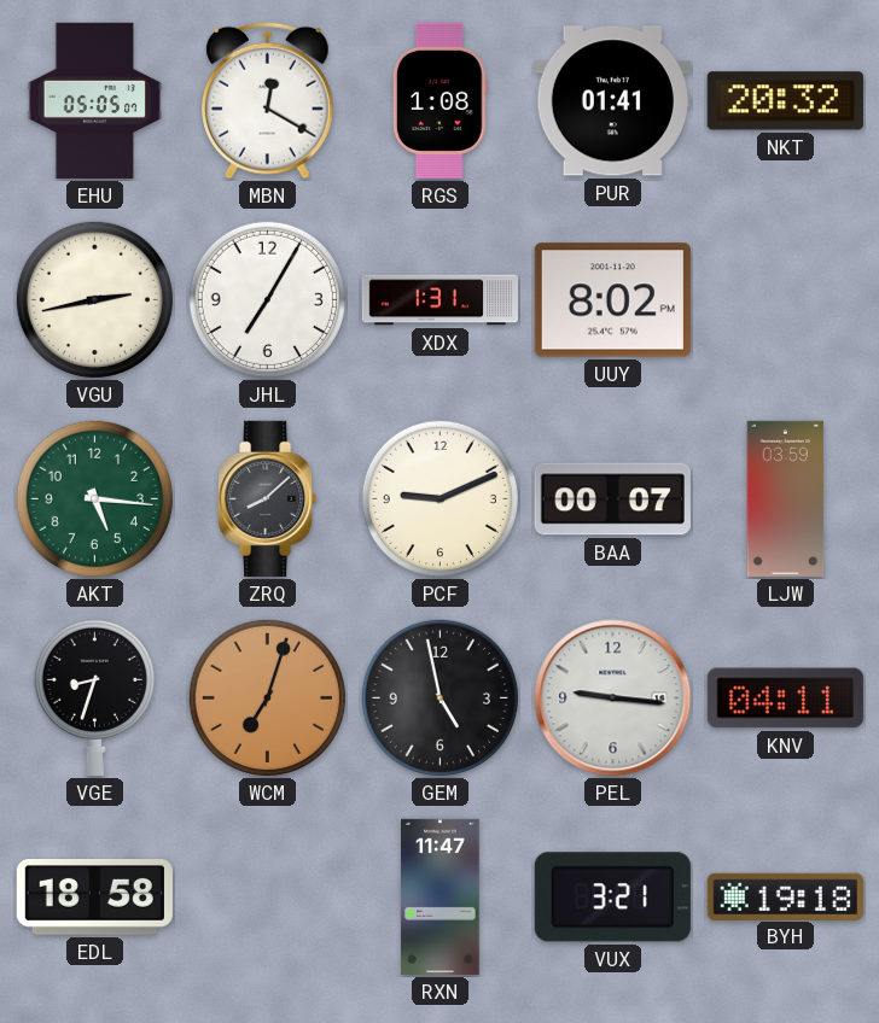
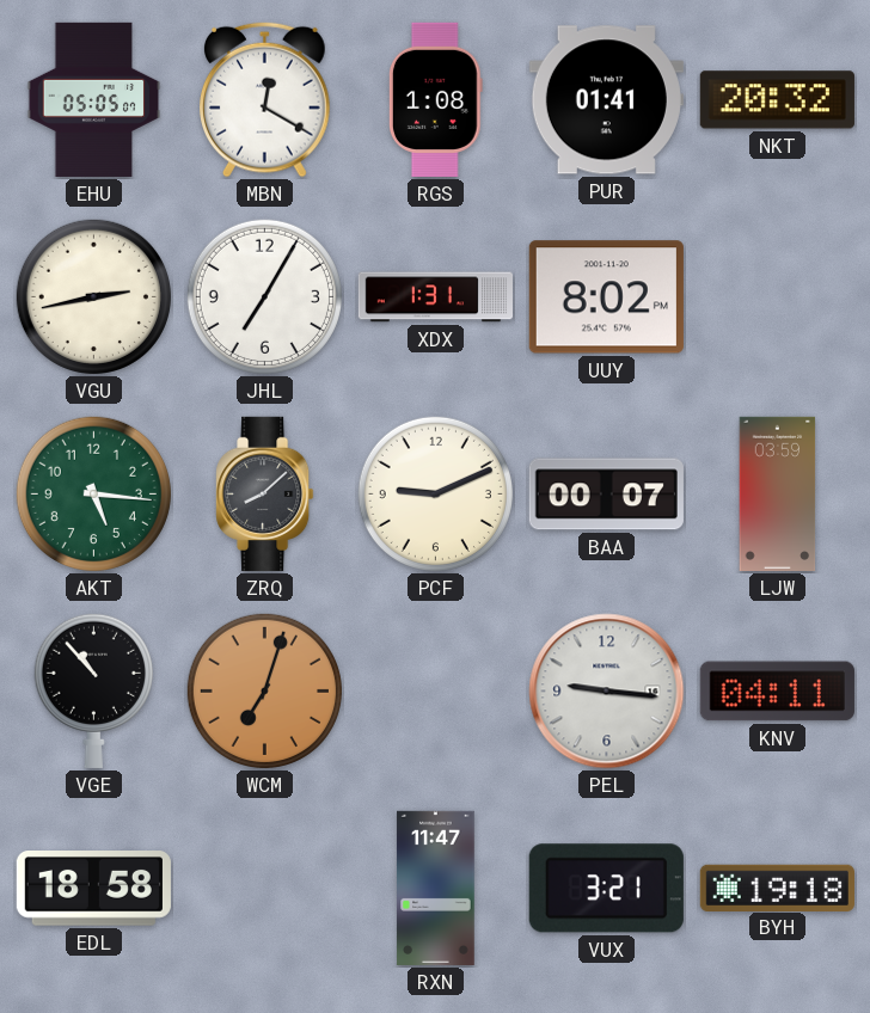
VGE: 8:33 -> 10:53 (93, 690)
GEM: 4:58 -> none (439, 697)
